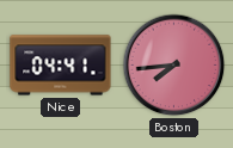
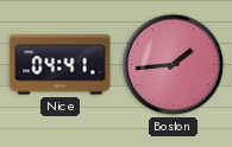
Boston: 7:44 -> 1:44 (174, 65)
